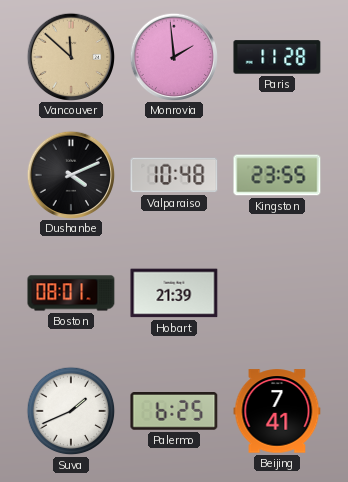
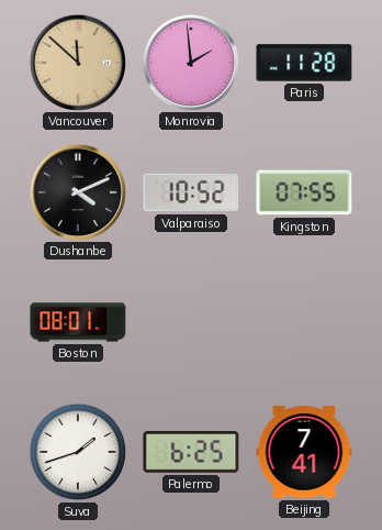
Valparaiso: 10:48 -> 10:52 (191, 192)
Kingston: 23:55 -> 07:55 (304, 192)
Hobart: 21:39 -> none (174, 293)
Suva: 1:41 -> 1:42 (78, 452)
